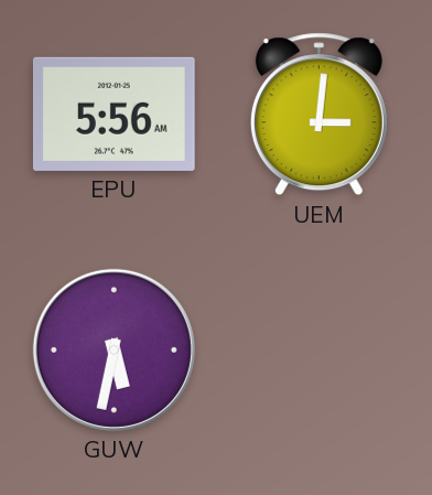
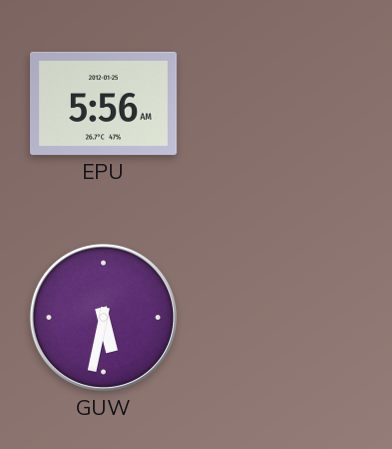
UEM: 3:01 -> none (318, 115)
